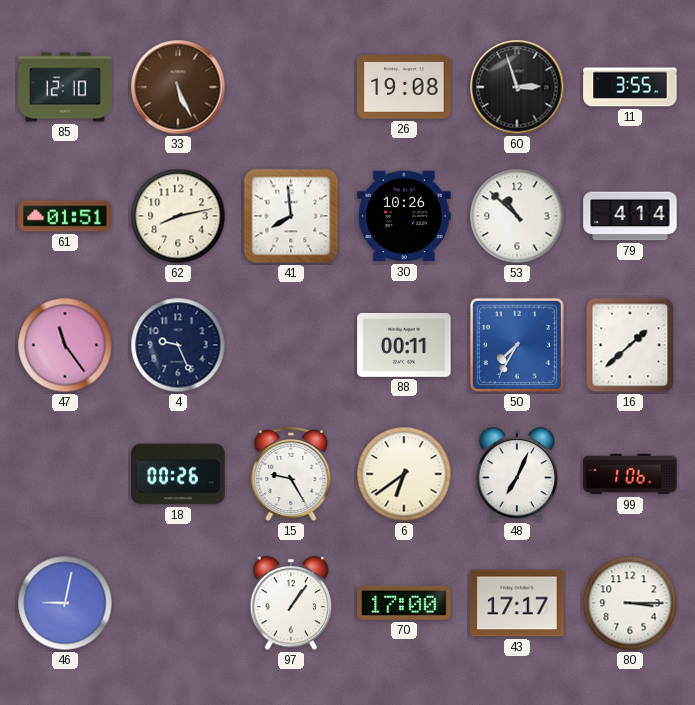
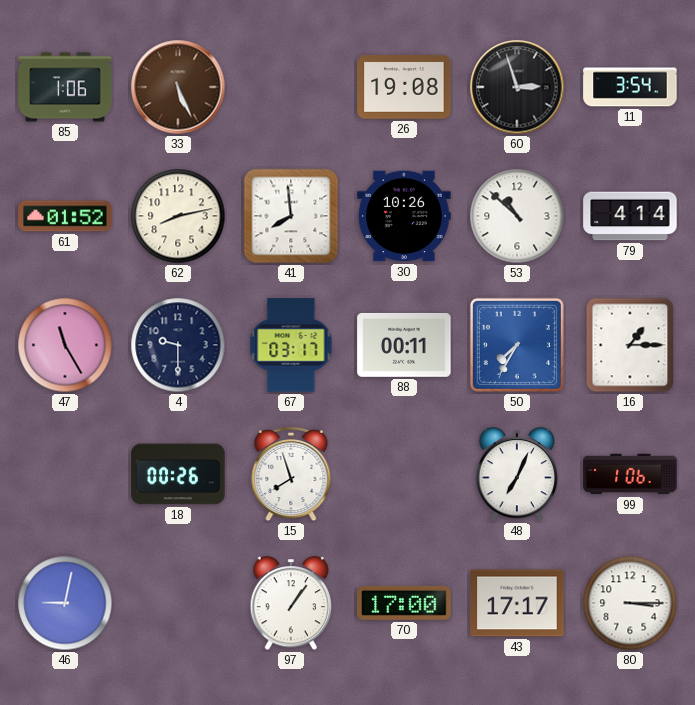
85: 12:10 -> 1:06 (65, 87)
11: 3:55 -> 3:54 (630, 87)
61: 01:51 -> 01:52 (65, 216)
47: 11:24 -> 11:25 (65, 345)
4: 9:26 -> 9:30 (178, 345)
67: none -> 03:17 (291, 345)
16: 1:38 -> 1:15 (630, 345)
15: 9:25 -> 7:57 (291, 475)
6: 6:39 -> none (404, 474)
